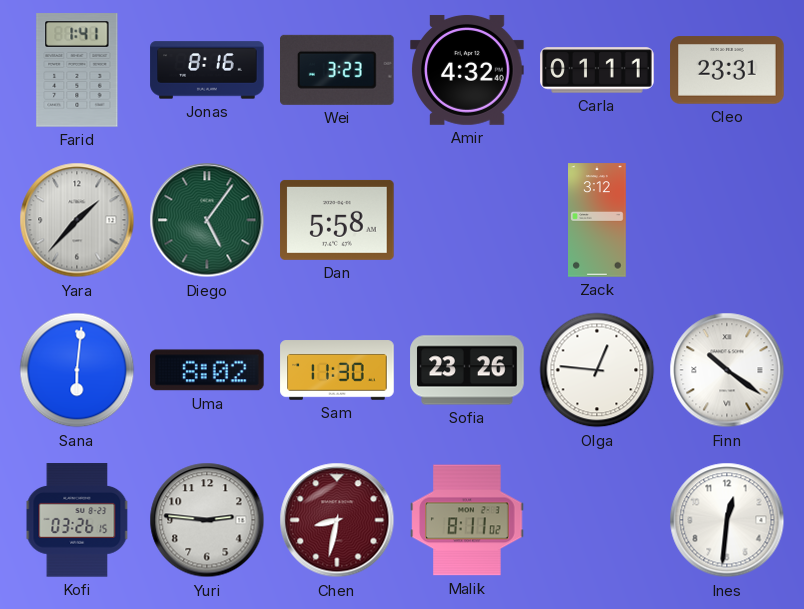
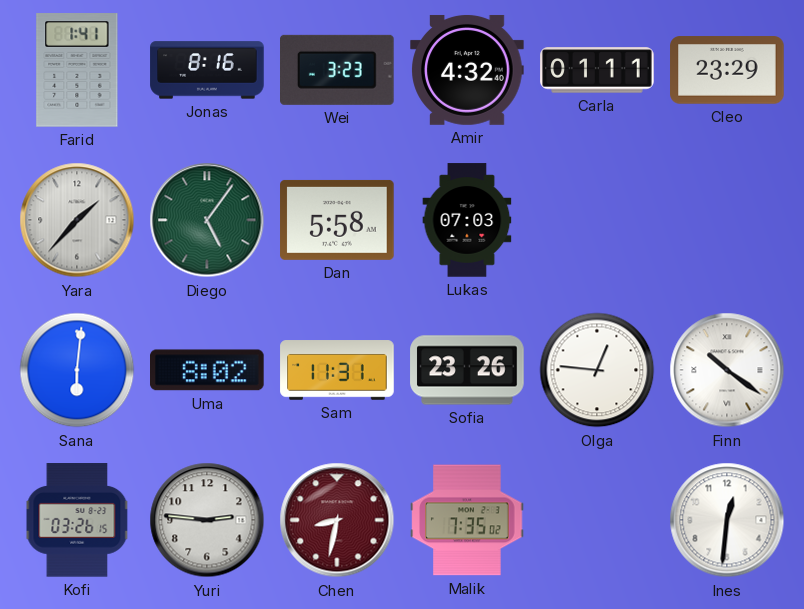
Cleo: 23:31 -> 23:29 (727, 70)
Lukas: none -> 07:03 (467, 220)
Zack: 3:12 -> none (598, 220)
Sam: 11:30 -> 11:31 (337, 370)
Malik: 8:11 -> 7:35 (467, 520)
